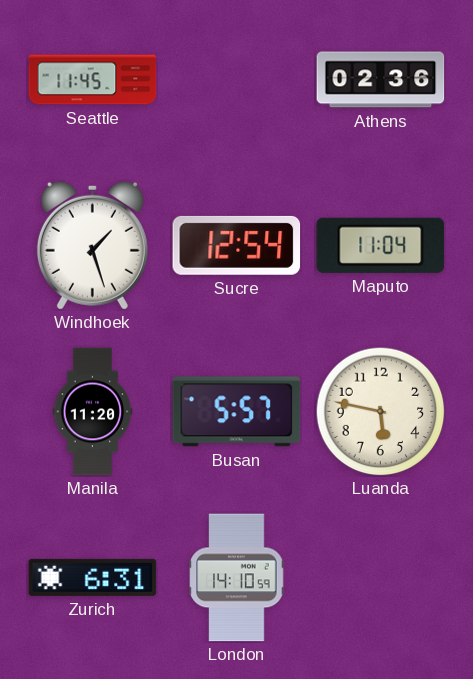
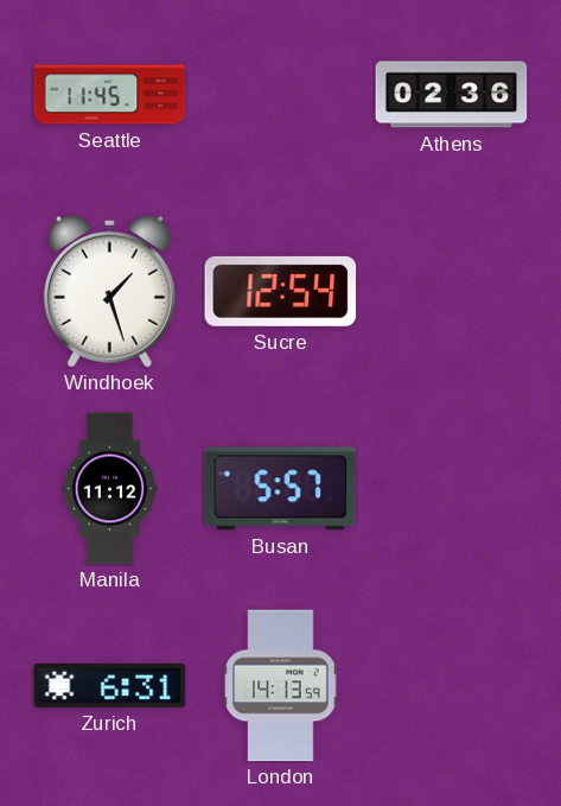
Maputo: 11:04 -> none (381, 245)
Manila: 11:20 -> 11:12 (110, 489)
Luanda: 5:47 -> none (380, 411)
London: 14:10 -> 14:13 (281, 686)
